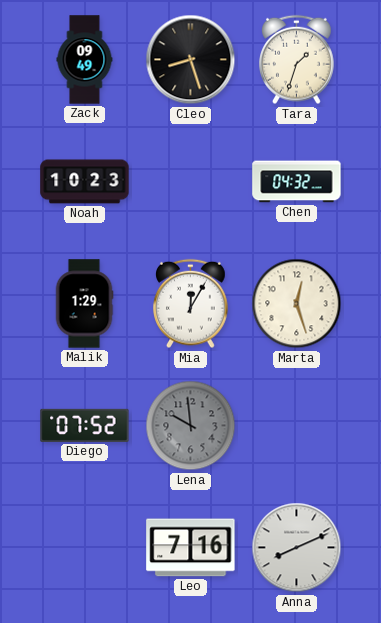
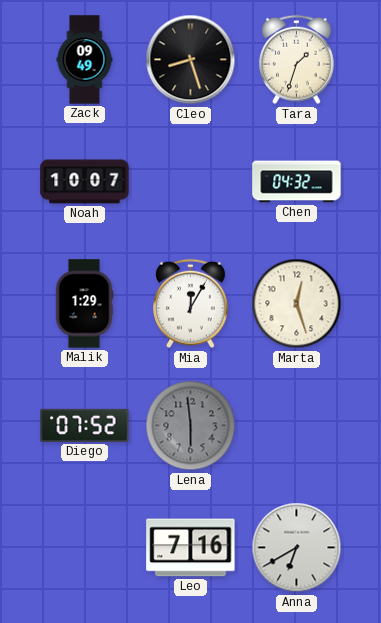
Noah: 10:23 -> 10:07 (85, 182)
Lena: 9:59 -> 5:59 (191, 426)
Anna: 8:11 -> 6:40 (297, 548)
